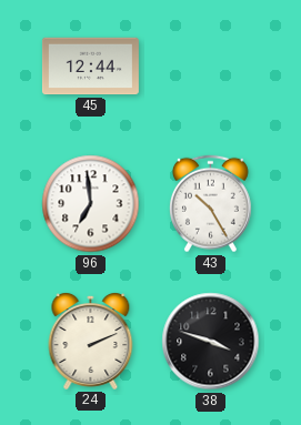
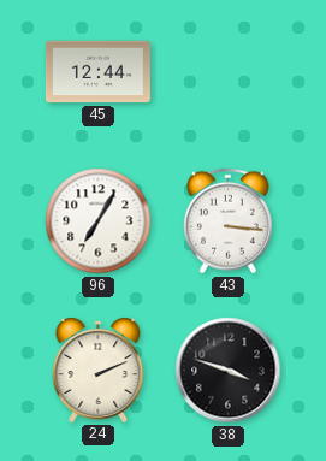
96: 6:59 -> 7:05 (99, 221)
43: 10:25 -> 3:16 (227, 221)
